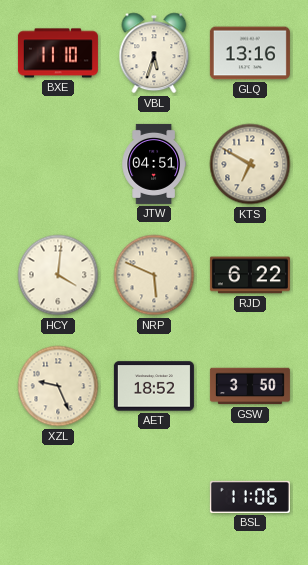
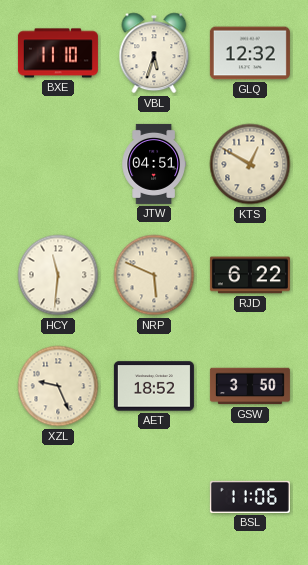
GLQ: 13:16 -> 12:32 (250, 53)
KTS: 6:50 -> 12:50 (250, 164)
HCY: 4:01 -> 11:31 (58, 275)
